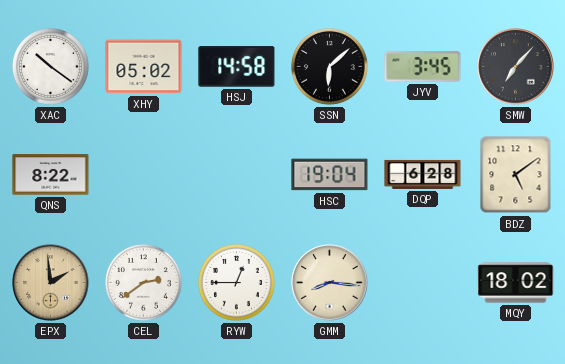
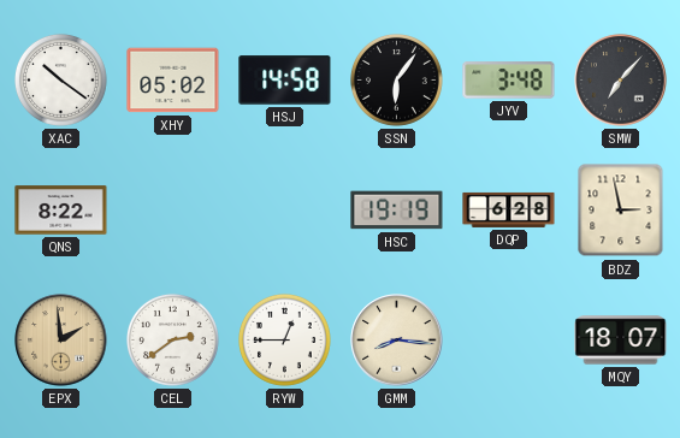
SSN: 6:08 -> 6:06 (397, 81)
JYV: 3:45 -> 3:48 (509, 81)
HSC: 19:04 -> 19:19 (397, 211)
BDZ: 5:09 -> 2:58 (621, 211)
MQY: 18:02 -> 18:07 (621, 341)
